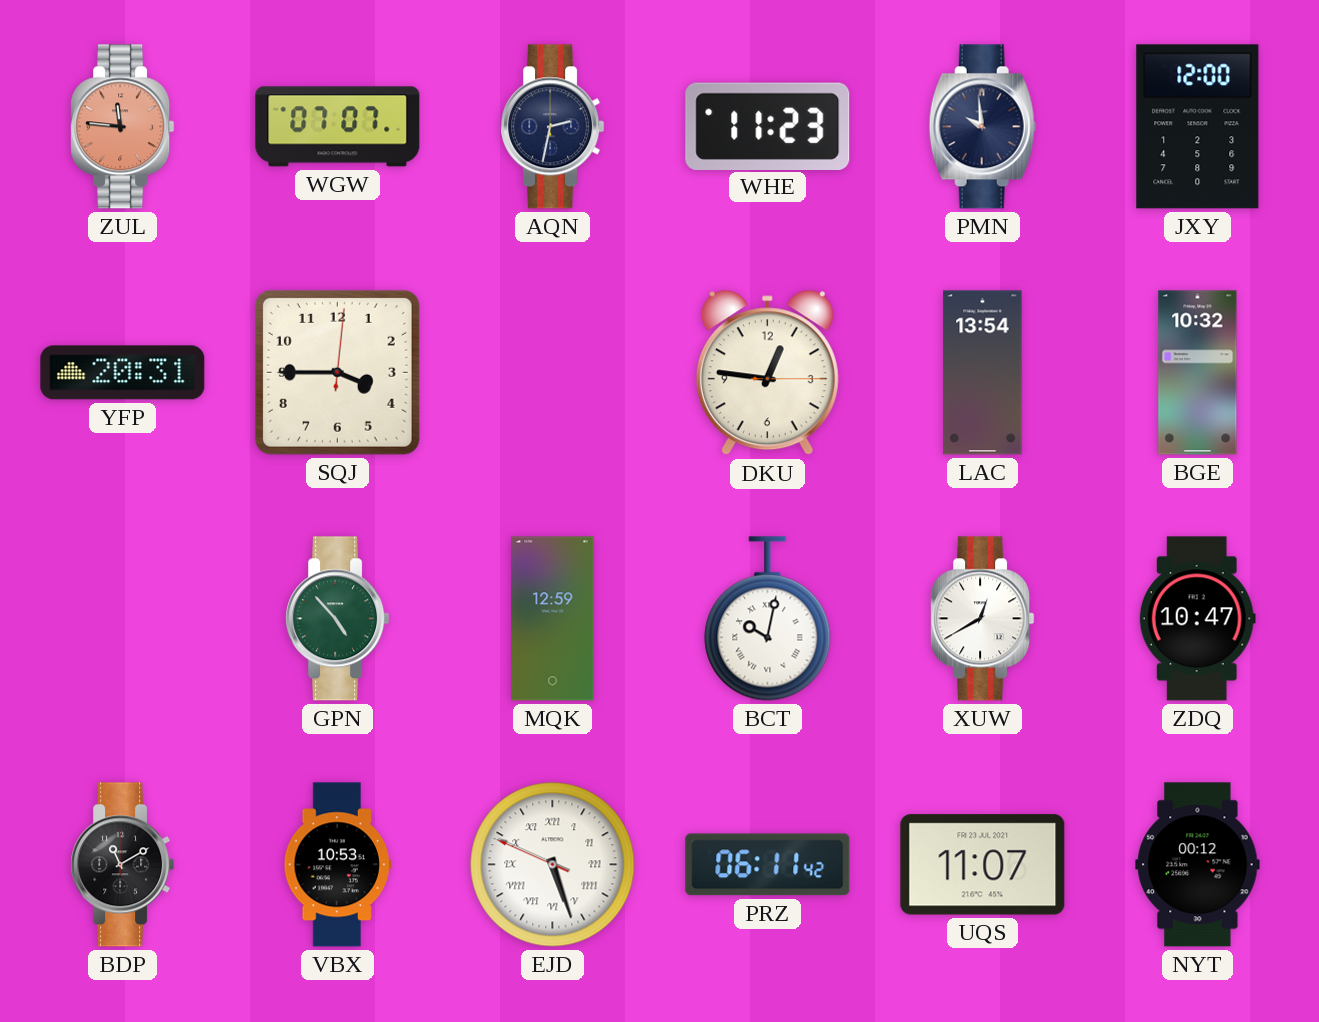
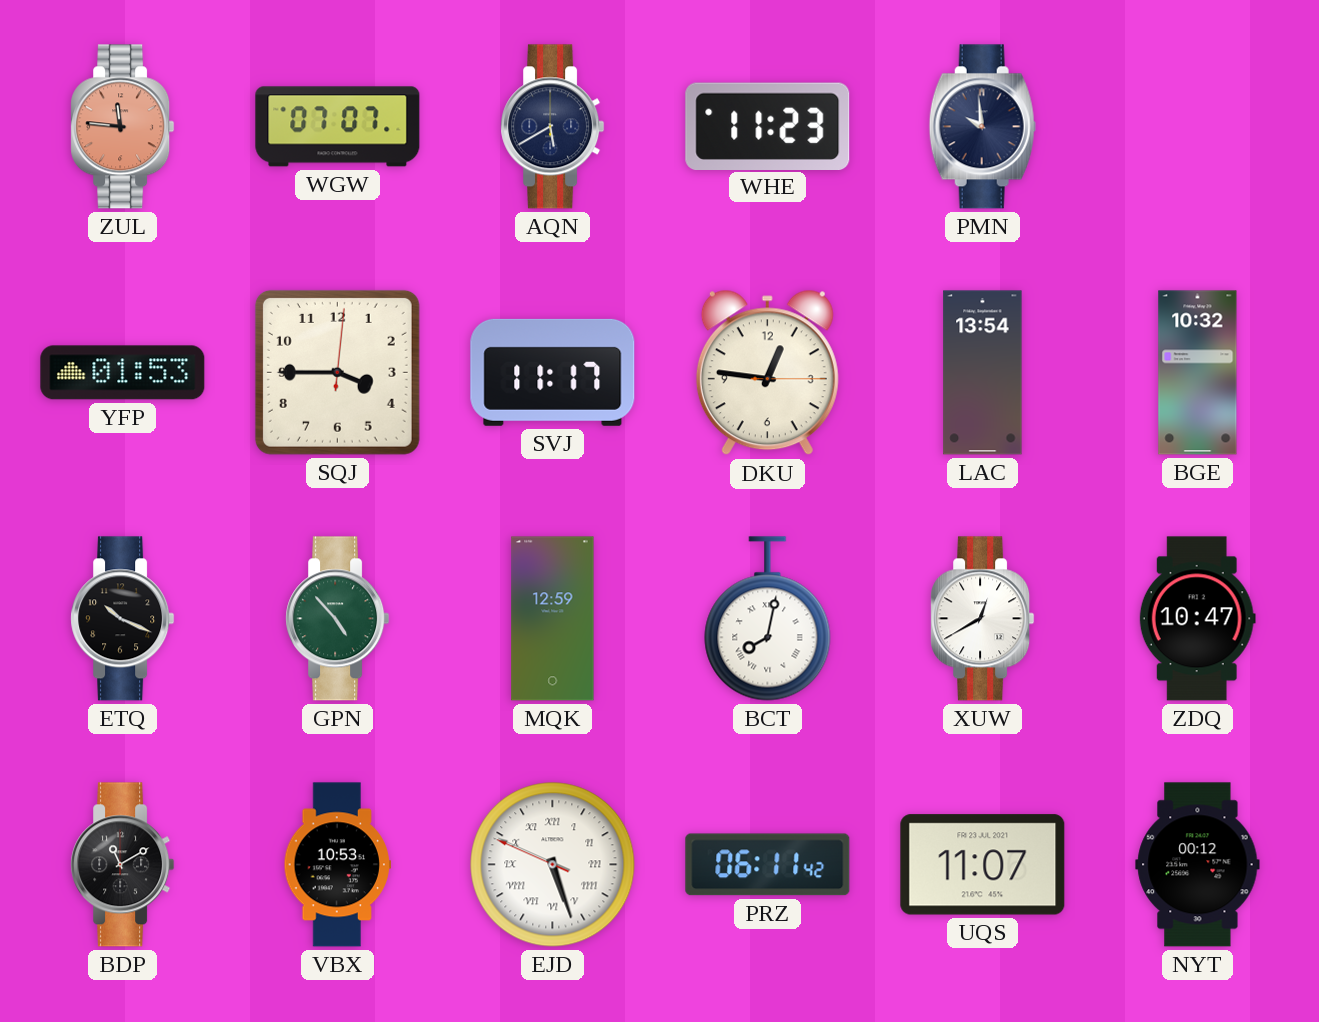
AQN: 2:32 -> 5:40 (553, 127)
JXY: 12:00 -> none (1198, 127)
YFP: 20:31 -> 01:53 (123, 373)
SVJ: none -> 11:17 (553, 372)
ETQ: none -> 10:19 (123, 619)
BCT: 10:02 -> 8:02 (768, 619)
